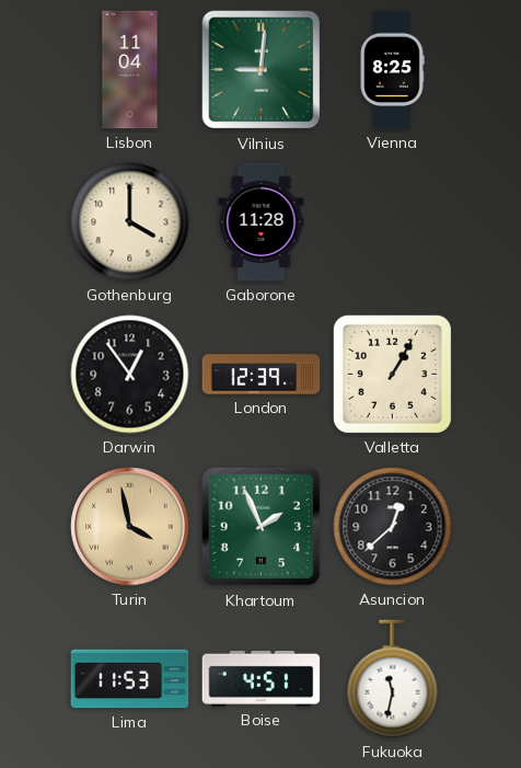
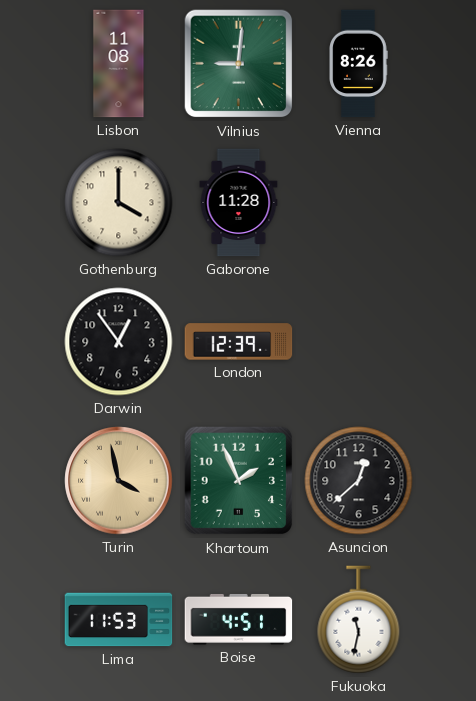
Lisbon: 11:04 -> 11:08 (119, 64)
Vienna: 8:25 -> 8:26 (358, 64)
Valletta: 1:05 -> none (392, 374)
